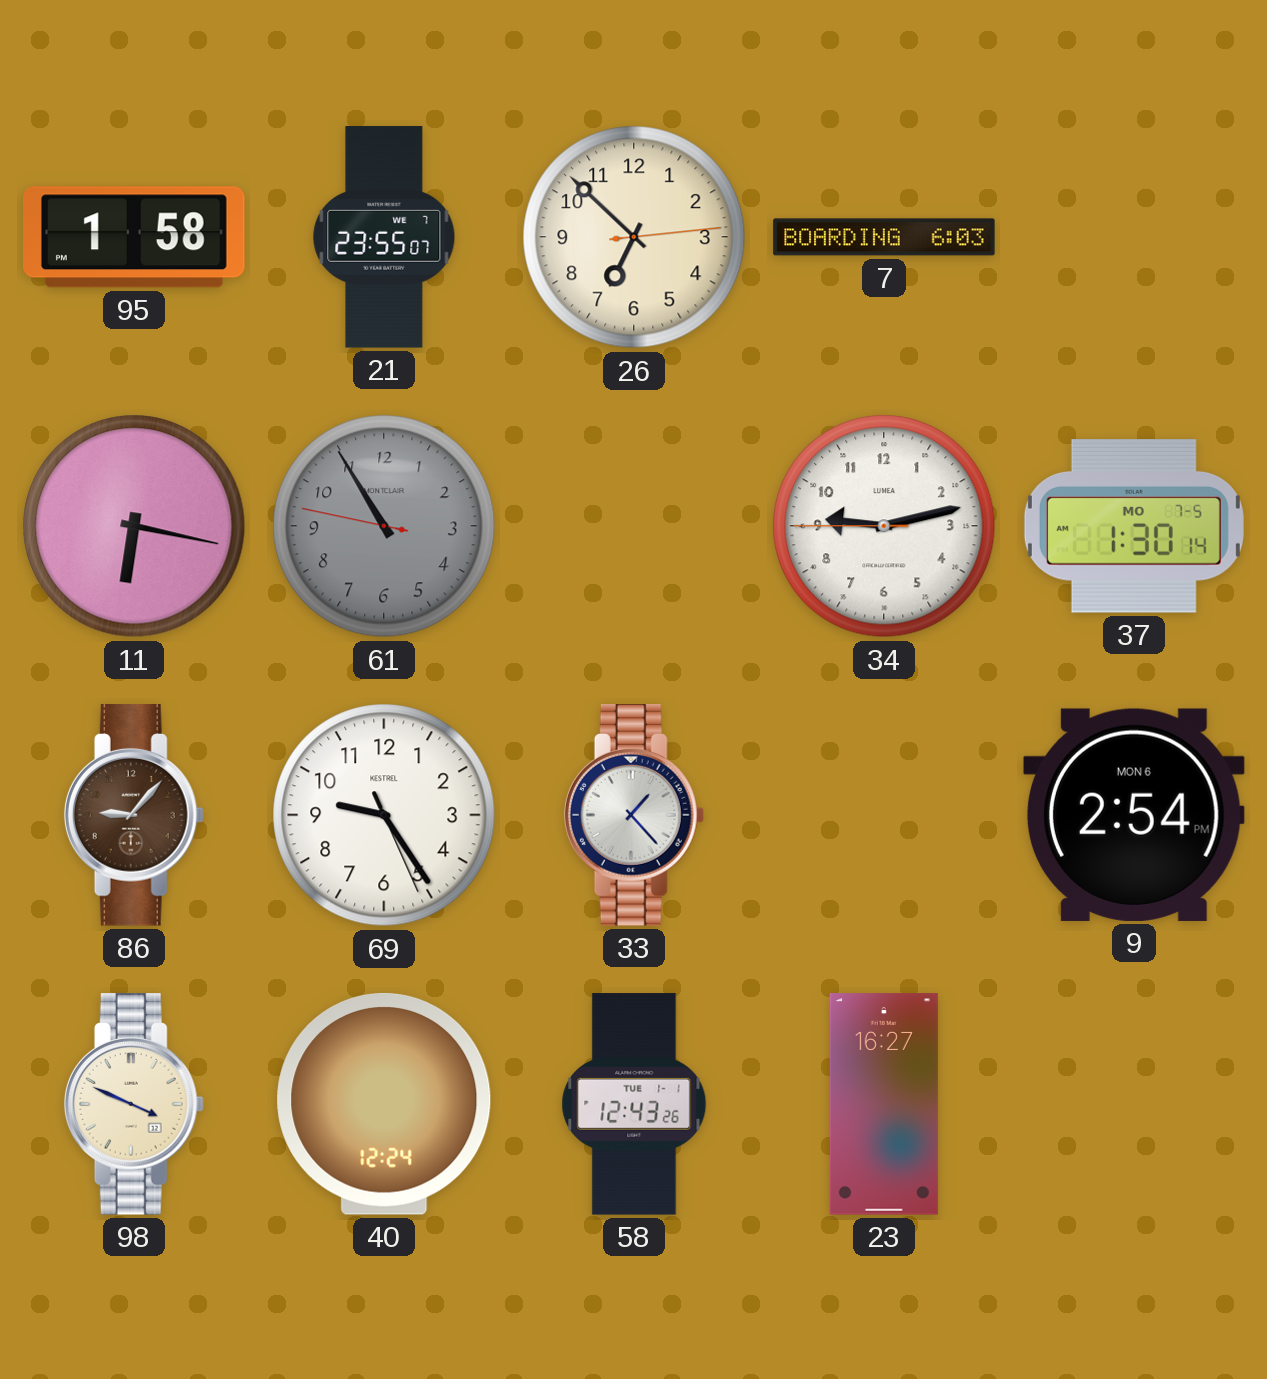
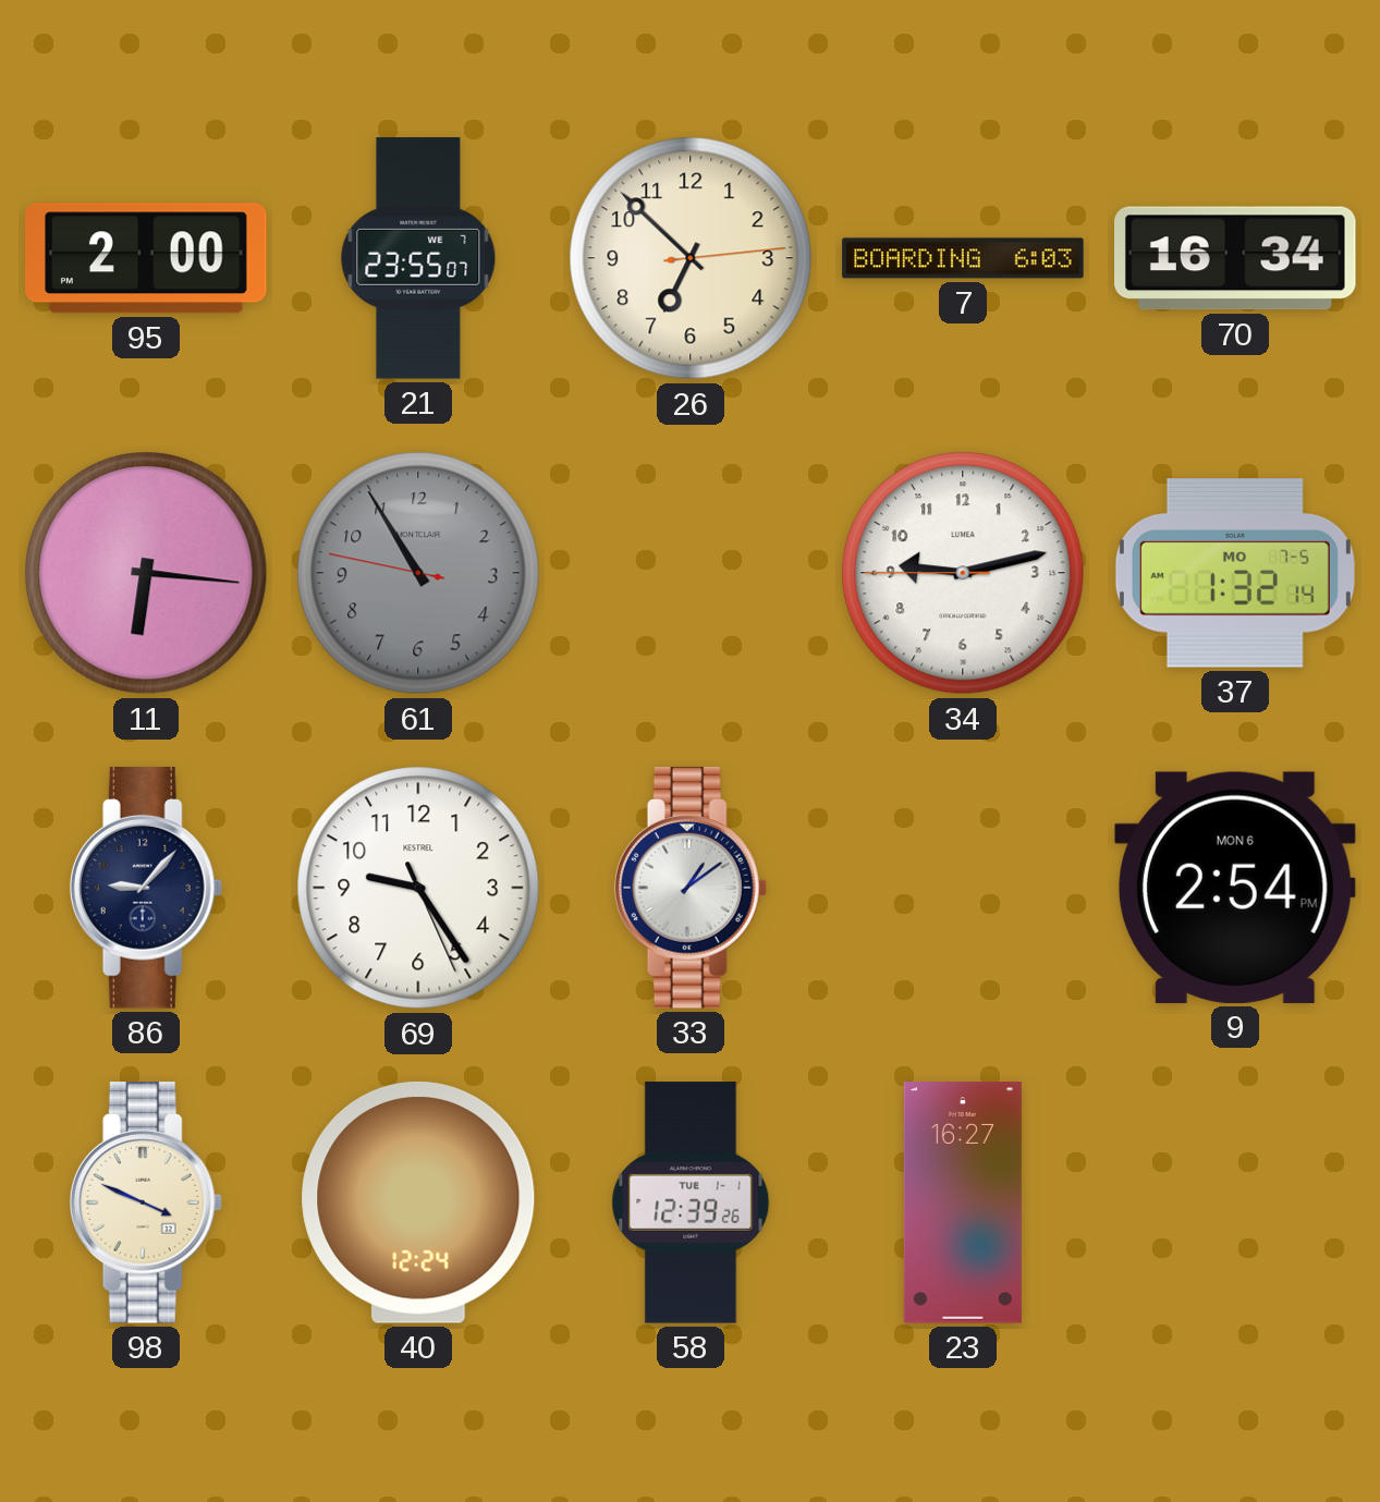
95: 1:58 -> 2:00 (147, 258)
70: none -> 16:34 (1236, 258)
11: 6:17 -> 6:16 (146, 573)
37: 1:30 -> 1:32 (1235, 573)
86 dial: brown -> navy (146, 888)
33: 1:23 -> 1:09 (691, 888)
58: 12:43 -> 12:39 (691, 1202)
